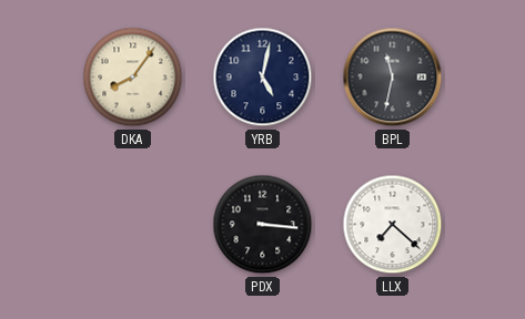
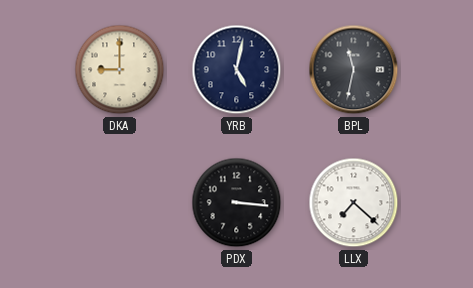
DKA: 8:06 -> 9:00 (120, 70)
